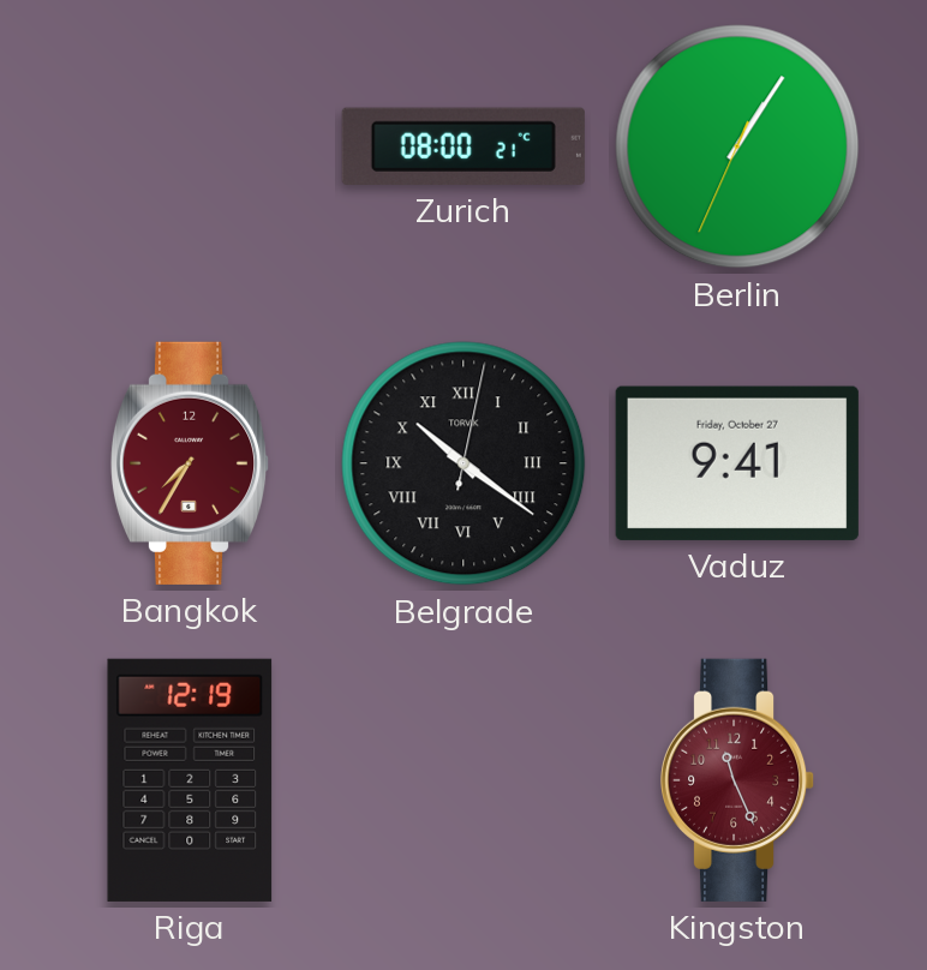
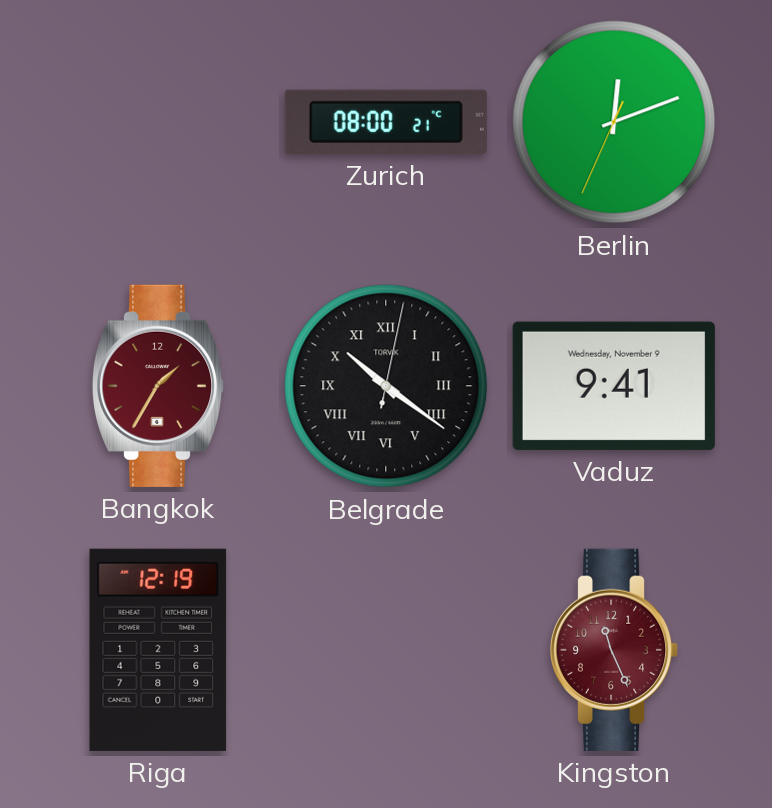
Berlin: 1:05 -> 12:11 (614, 122)
Bangkok: 7:35 -> 1:35 (158, 386)
Vaduz date: Friday, October 27 -> Wednesday, November 9 (614, 386)
